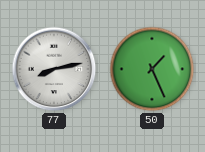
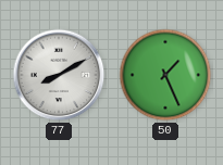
77: 8:13 -> 8:10 (59, 75)
